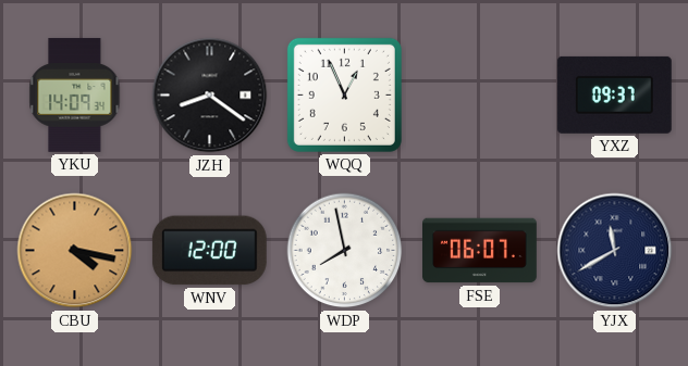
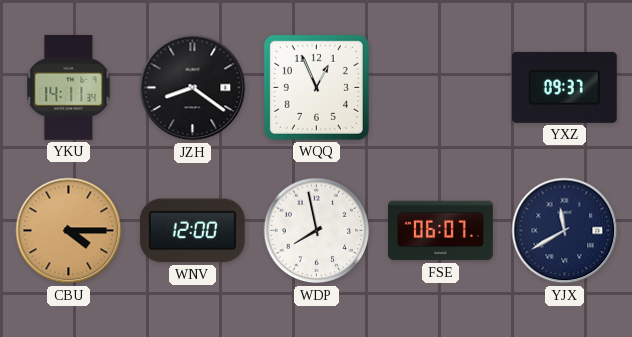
YKU: 14:09 -> 14:11 (69, 87)
CBU: 4:17 -> 4:15 (69, 231)
